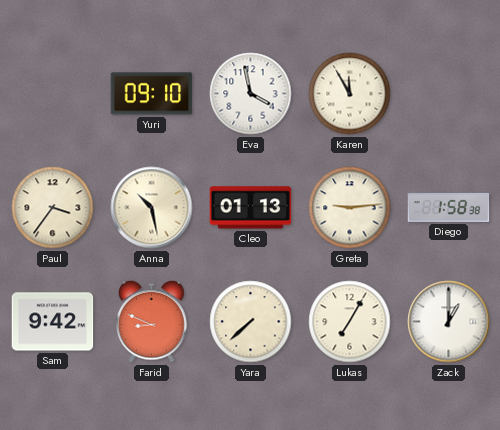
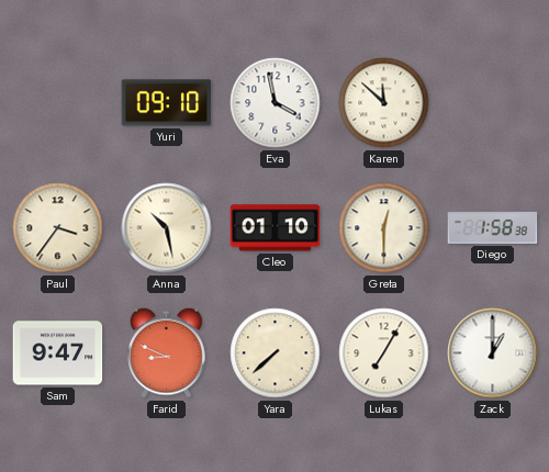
Karen: 11:55 -> 11:52 (384, 103)
Cleo: 01:13 -> 01:10 (276, 228)
Greta: 9:14 -> 12:30 (384, 228)
Sam: 9:42 -> 9:47 (58, 353)
